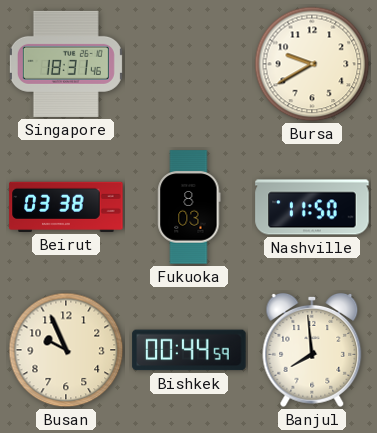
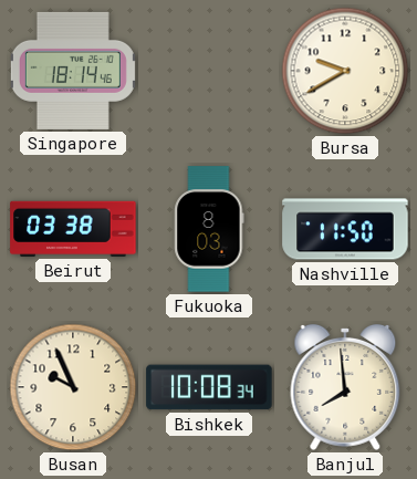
Singapore: 18:31 -> 18:14 (73, 71)
Bishkek: 00:44 -> 10:08 (209, 387)
